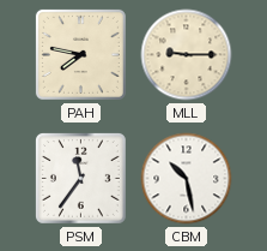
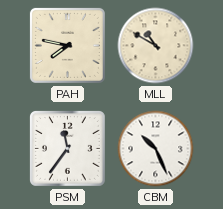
MLL: 9:15 -> 10:50 (156, 46)
CBM: 10:28 -> 10:26 (156, 149)
